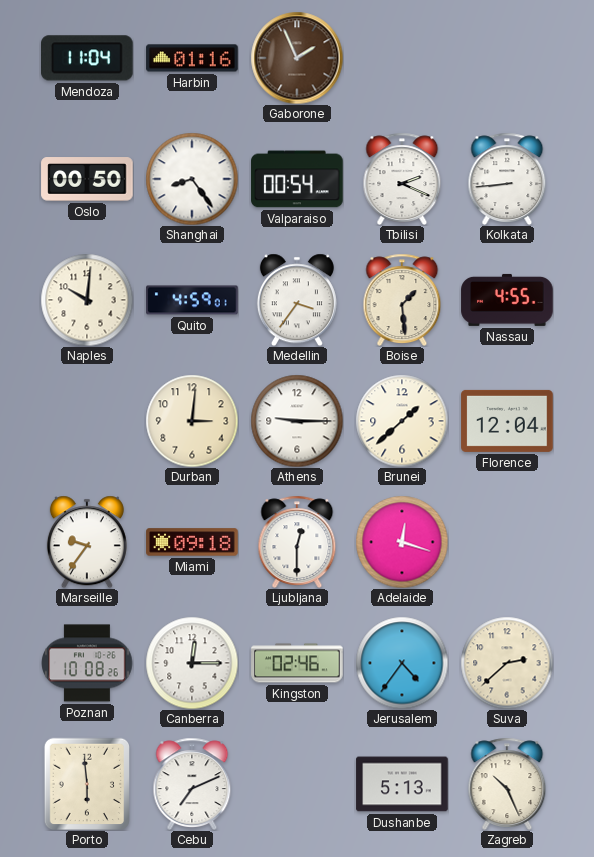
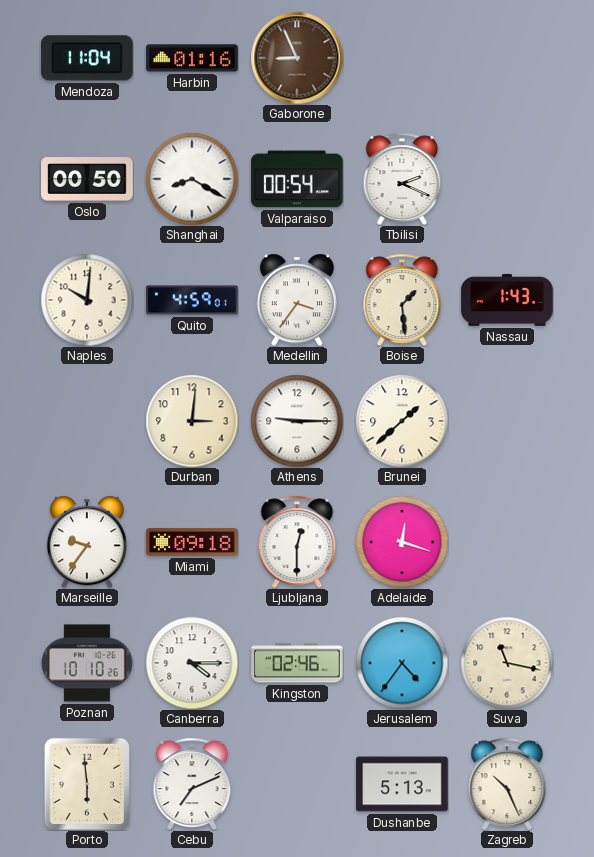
Gaborone: 1:56 -> 8:56 (297, 58)
Shanghai: 8:24 -> 8:20 (192, 179)
Kolkata: 8:44 -> none (507, 178)
Nassau: 4:55 -> 1:43 (507, 300)
Florence: 12:04 -> none (507, 421)
Poznan: 10:08 -> 10:10 (87, 663)
Canberra: 12:15 -> 4:15 (192, 663)
Suva: 2:38 -> 11:17 (507, 663)
